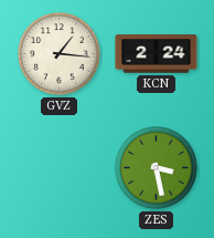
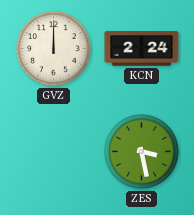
GVZ: 1:16 -> 12:00 (54, 49)
